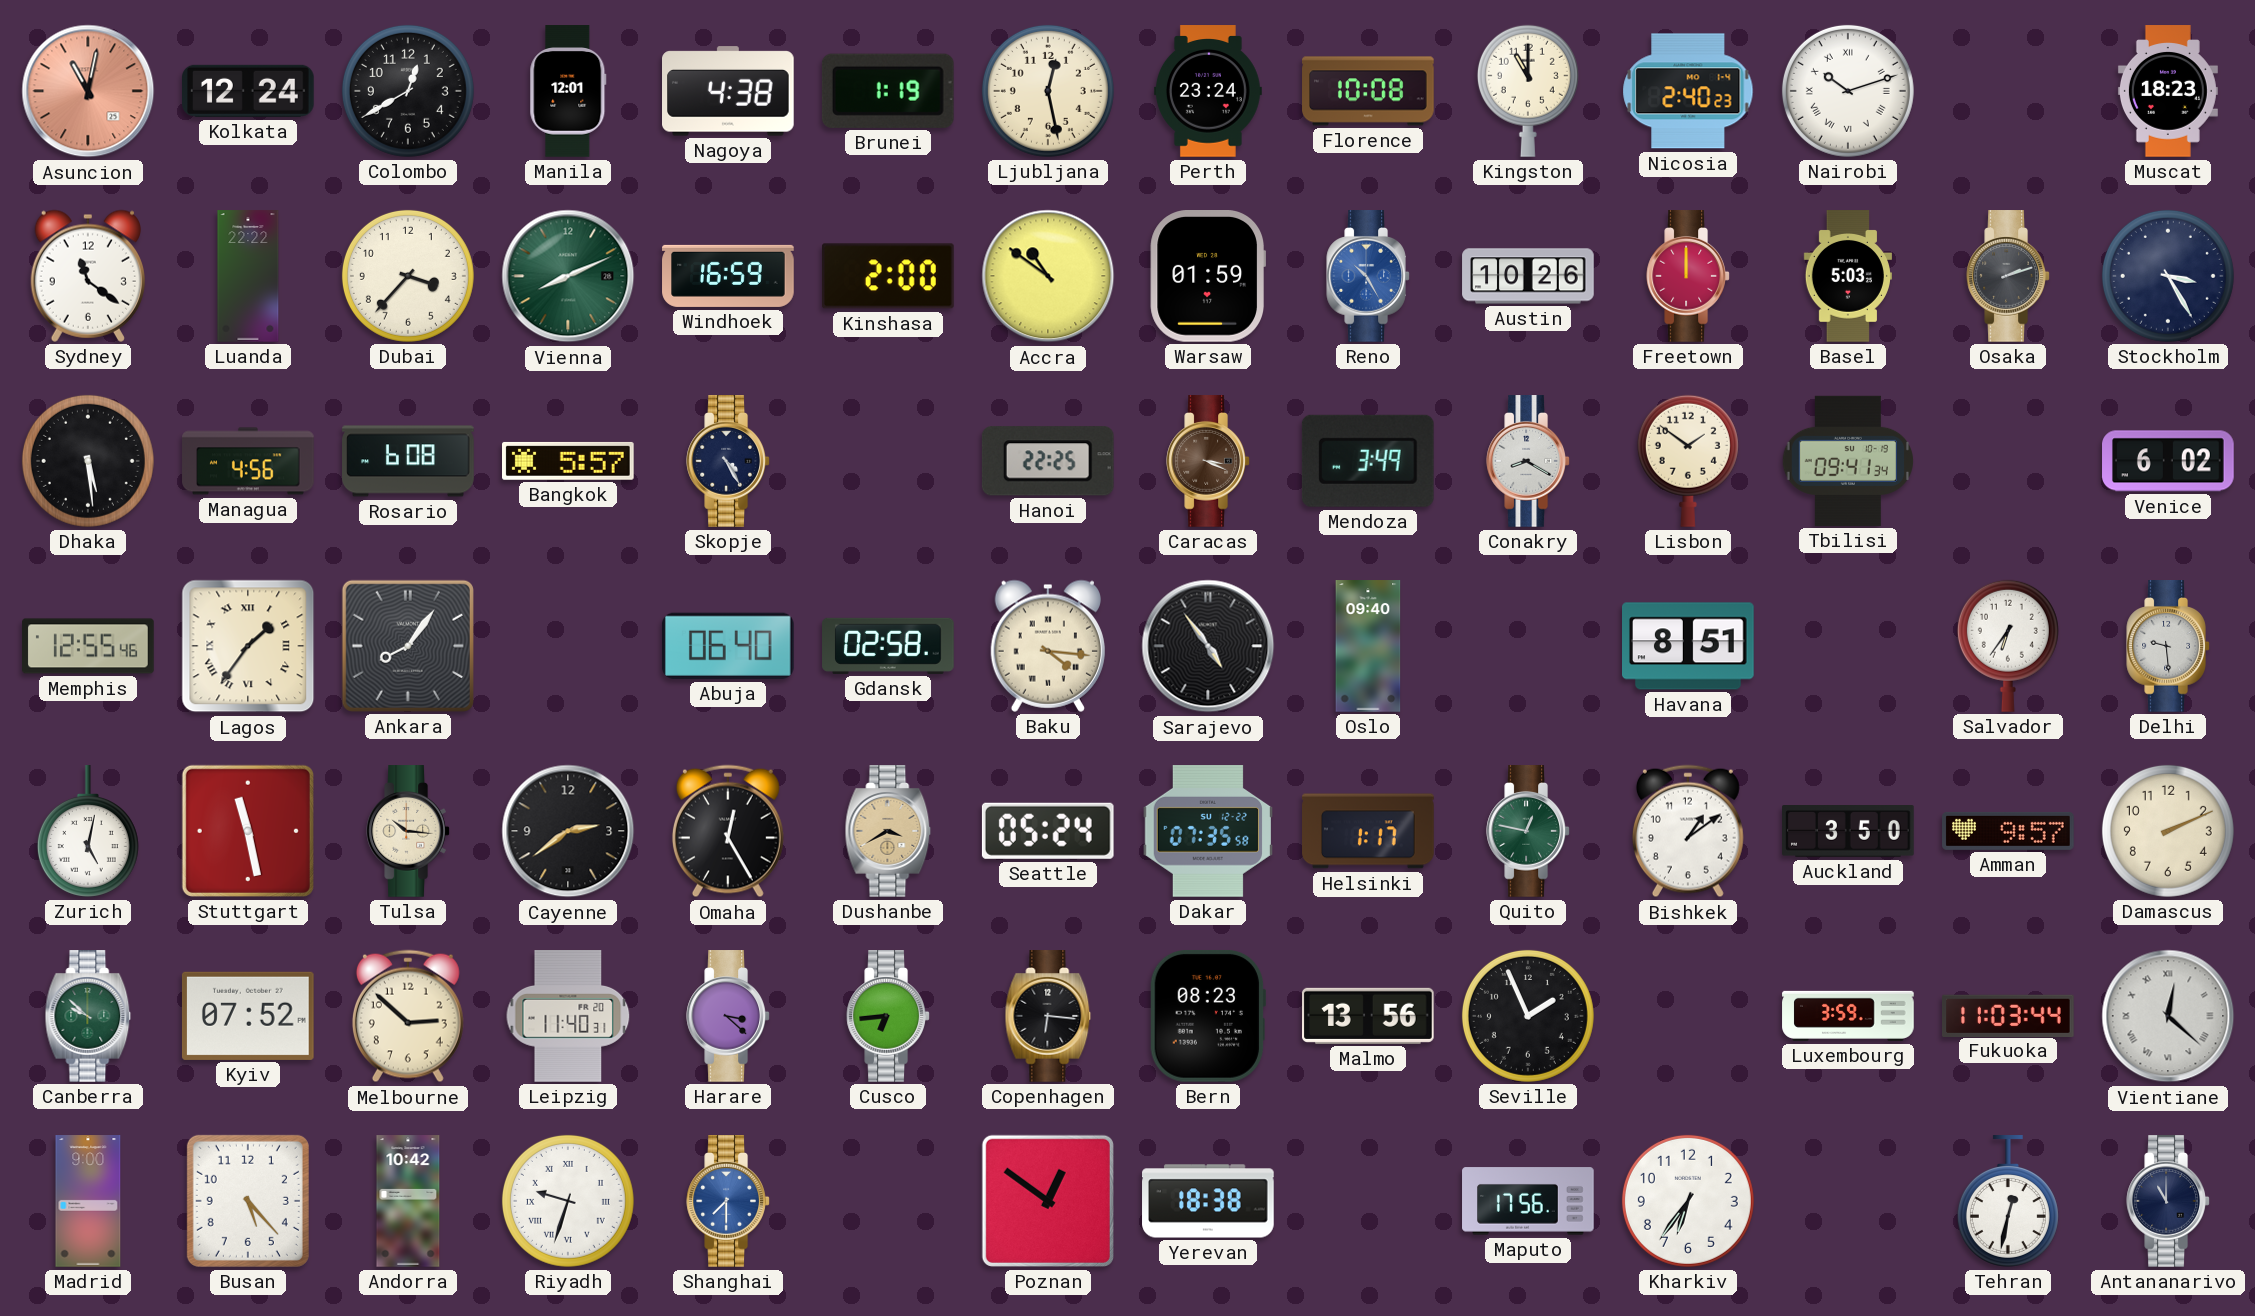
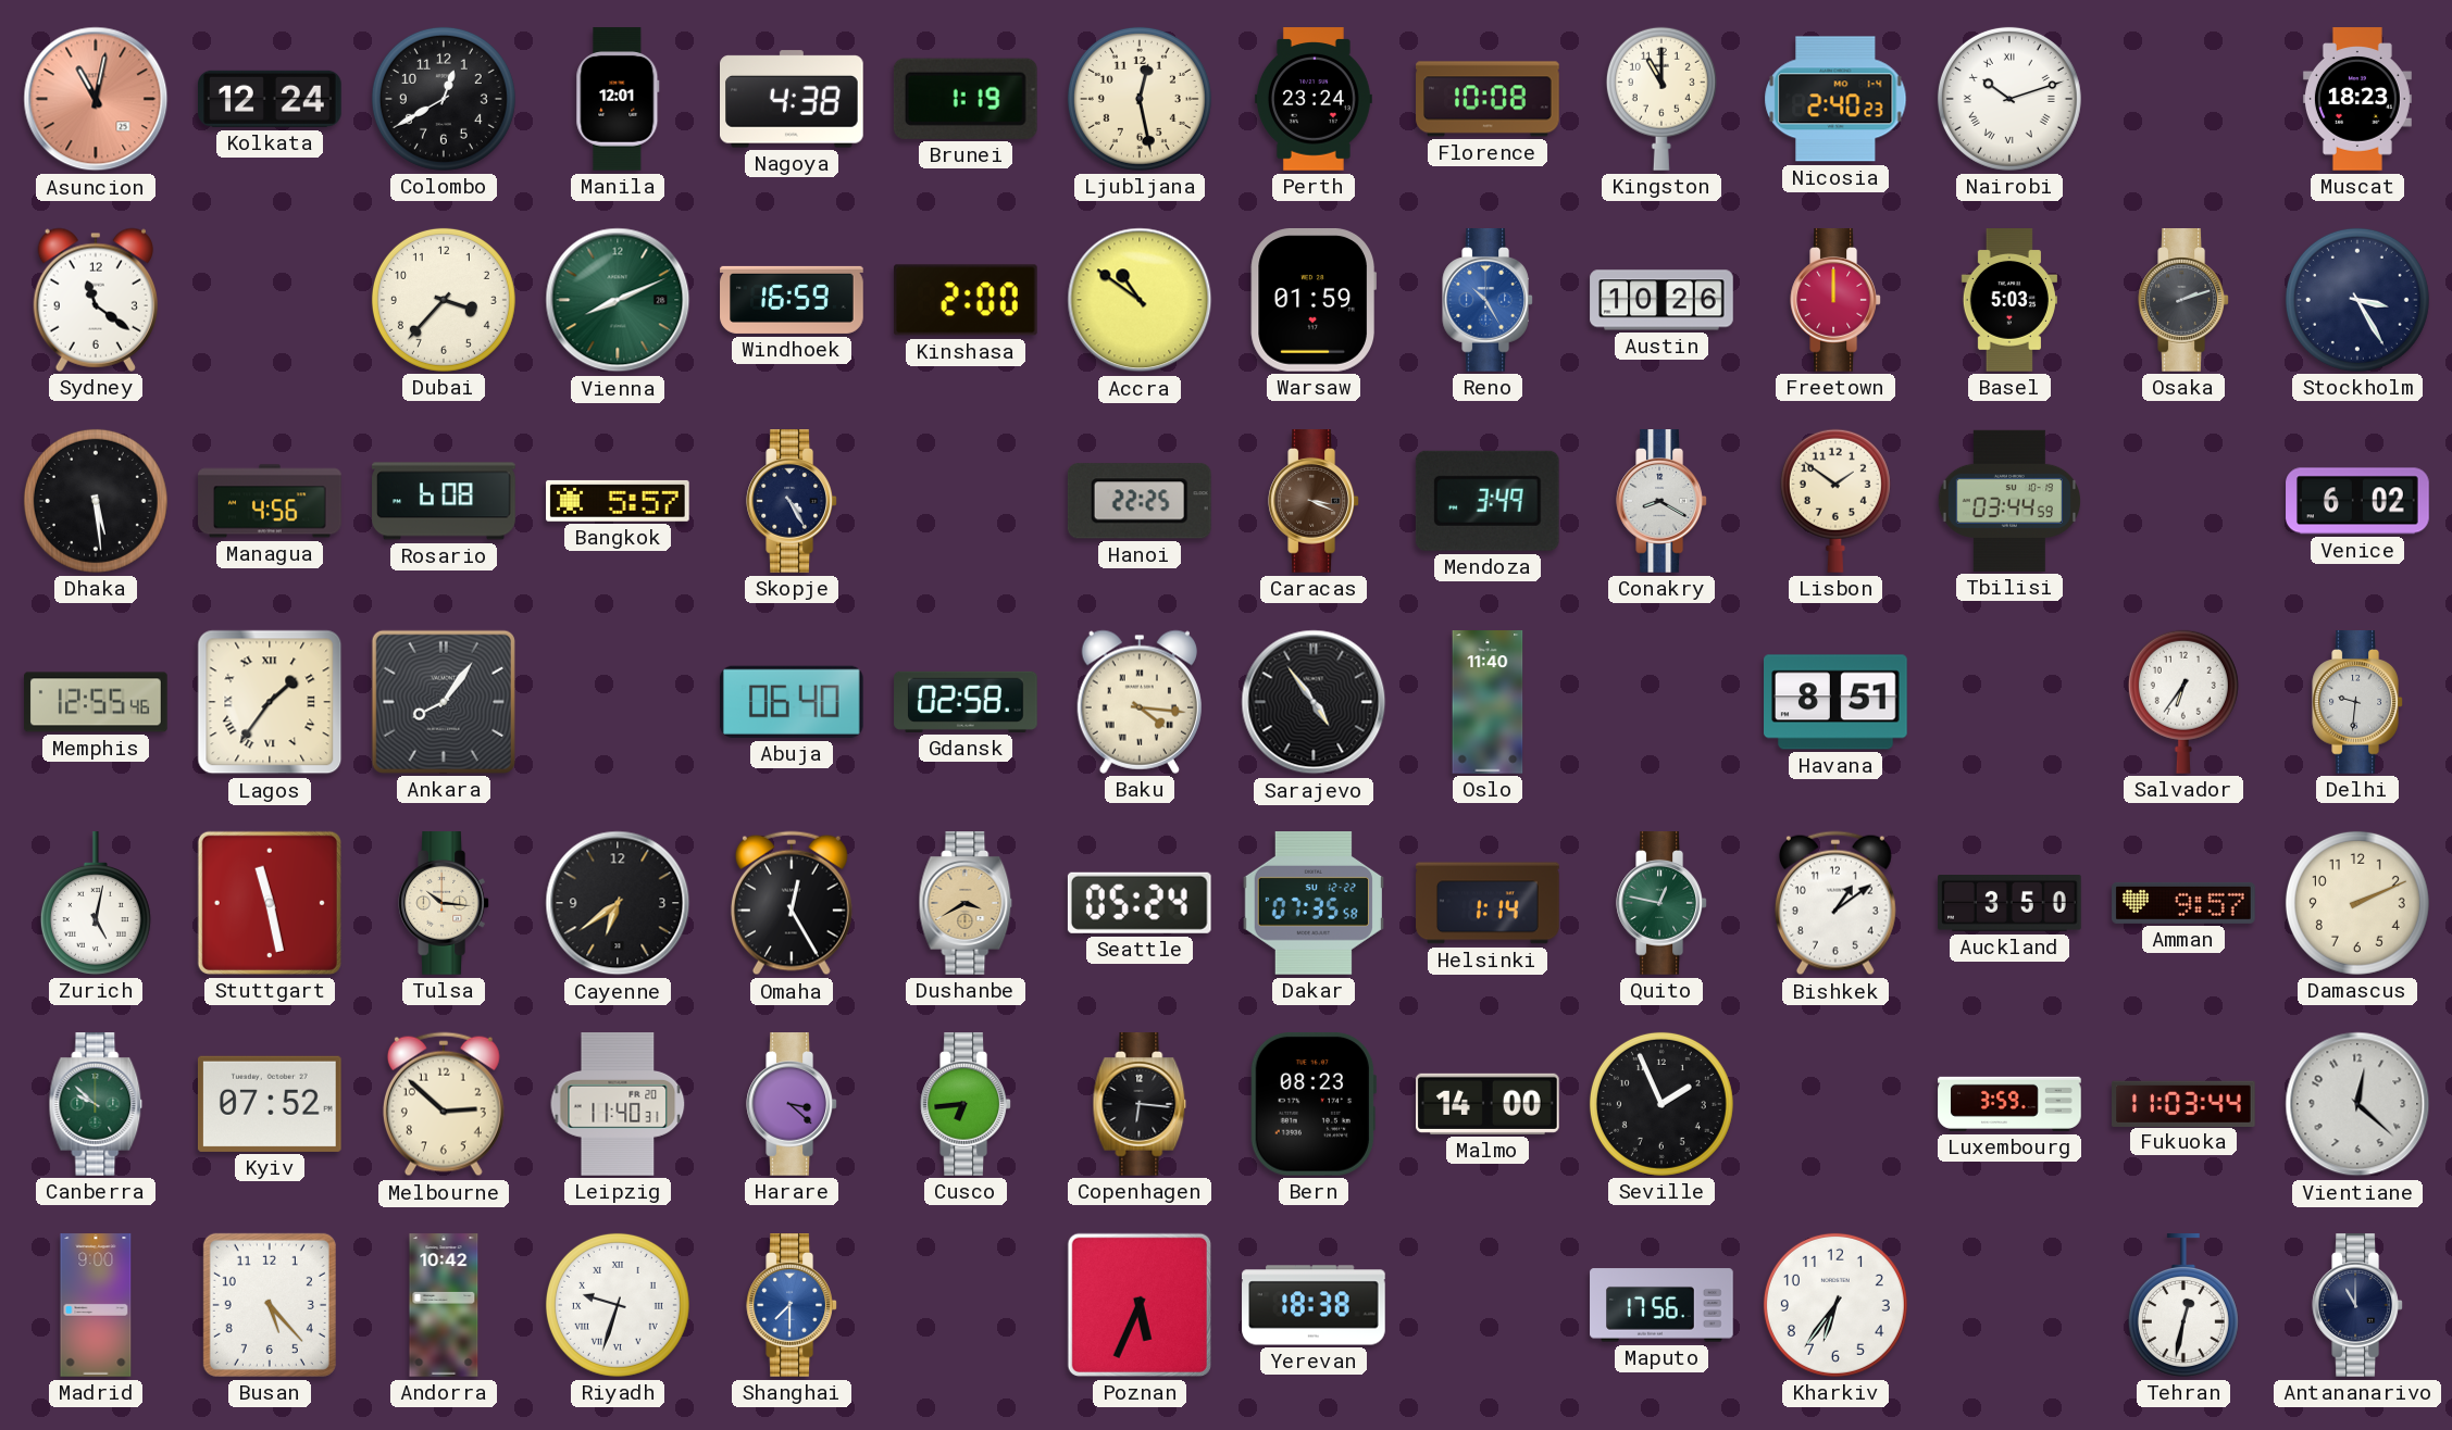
Luanda: 22:22 -> none (248, 276)
Tbilisi: 09:41 -> 03:44 (2008, 501)
Oslo: 09:40 -> 11:40 (1488, 702)
Delhi: 9:29 -> 9:31 (2357, 702)
Cayenne: 2:39 -> 6:39 (618, 903)
Helsinki: 1:17 -> 1:14 (1488, 903)
Malmo: 13:56 -> 14:00 (1489, 1104)
Vientiane numerals: Roman -> Arabic (2357, 1104)
Poznan: 12:51 -> 5:34 (1140, 1305)
